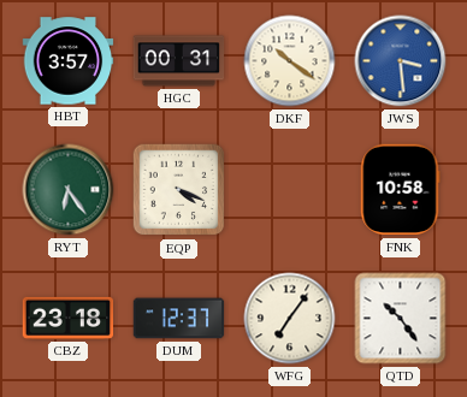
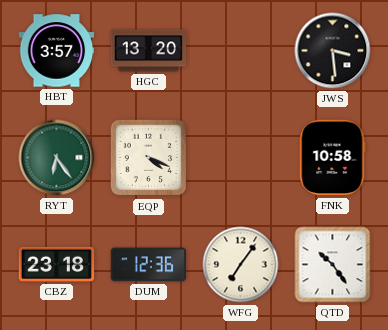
HGC: 00:31 -> 13:20 (149, 51)
DKF: 10:21 -> none (290, 61)
JWS dial: blue -> black (333, 51)
DUM: 12:37 -> 12:36 (149, 265)
